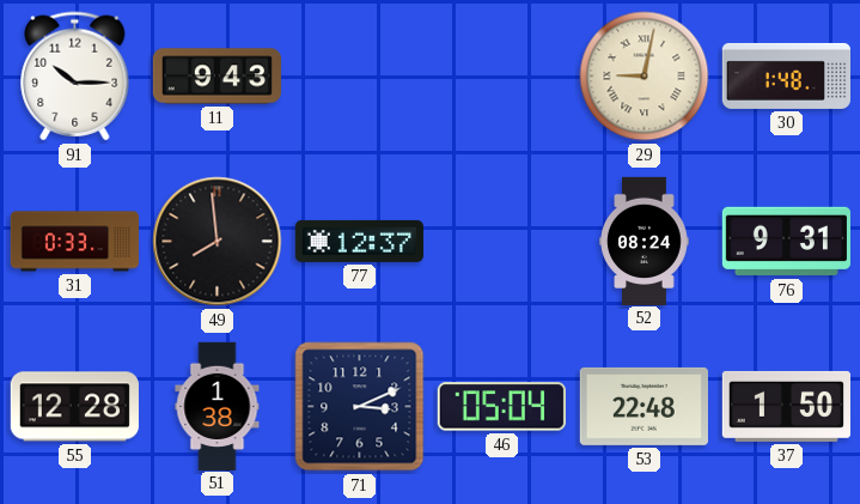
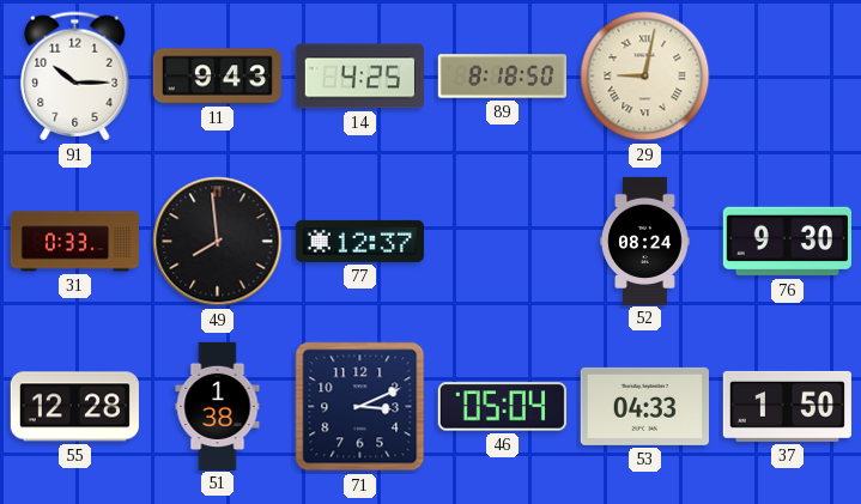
14: none -> 4:25 (359, 77)
89: none -> 8:18 (502, 77)
30: 1:48 -> none (786, 75)
76: 9:31 -> 9:30 (787, 242)
53: 22:48 -> 04:33 (644, 406)
